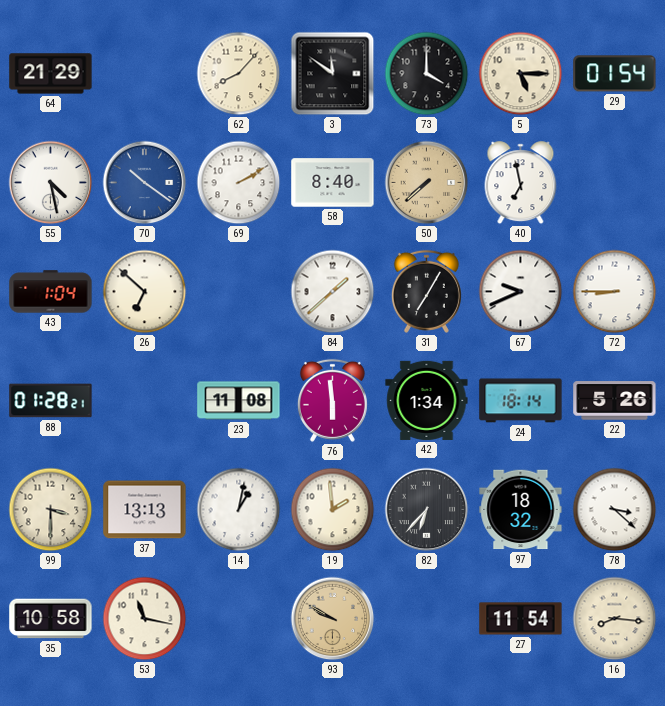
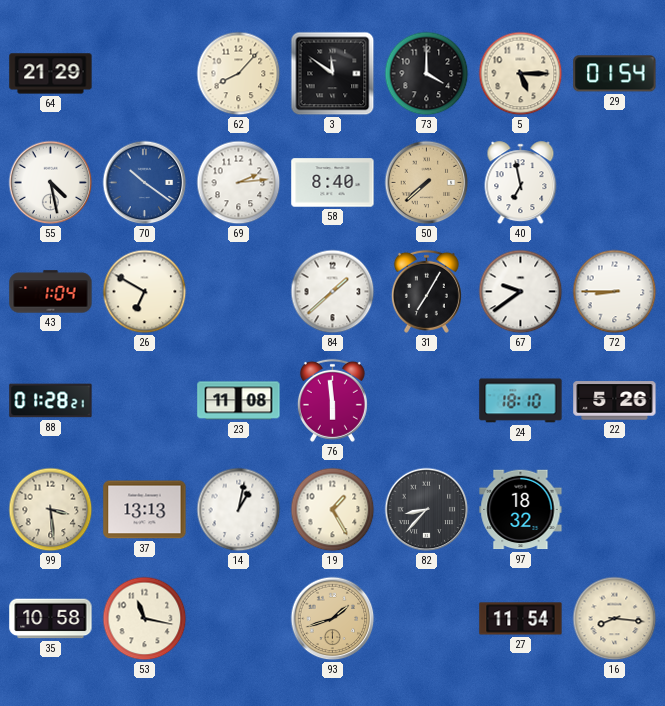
69: 2:10 -> 2:14 (239, 183)
26: 6:52 -> 6:50 (145, 292)
67: 9:41 -> 9:39 (521, 292)
42: 1:34 -> none (427, 400)
24: 18:14 -> 18:10 (521, 401)
99: 3:30 -> 3:29 (51, 510)
19: 1:59 -> 1:25 (333, 510)
82: 6:37 -> 8:37 (427, 510)
78: 3:22 -> none (615, 510)
93: 9:50 -> 1:42 (333, 619)
